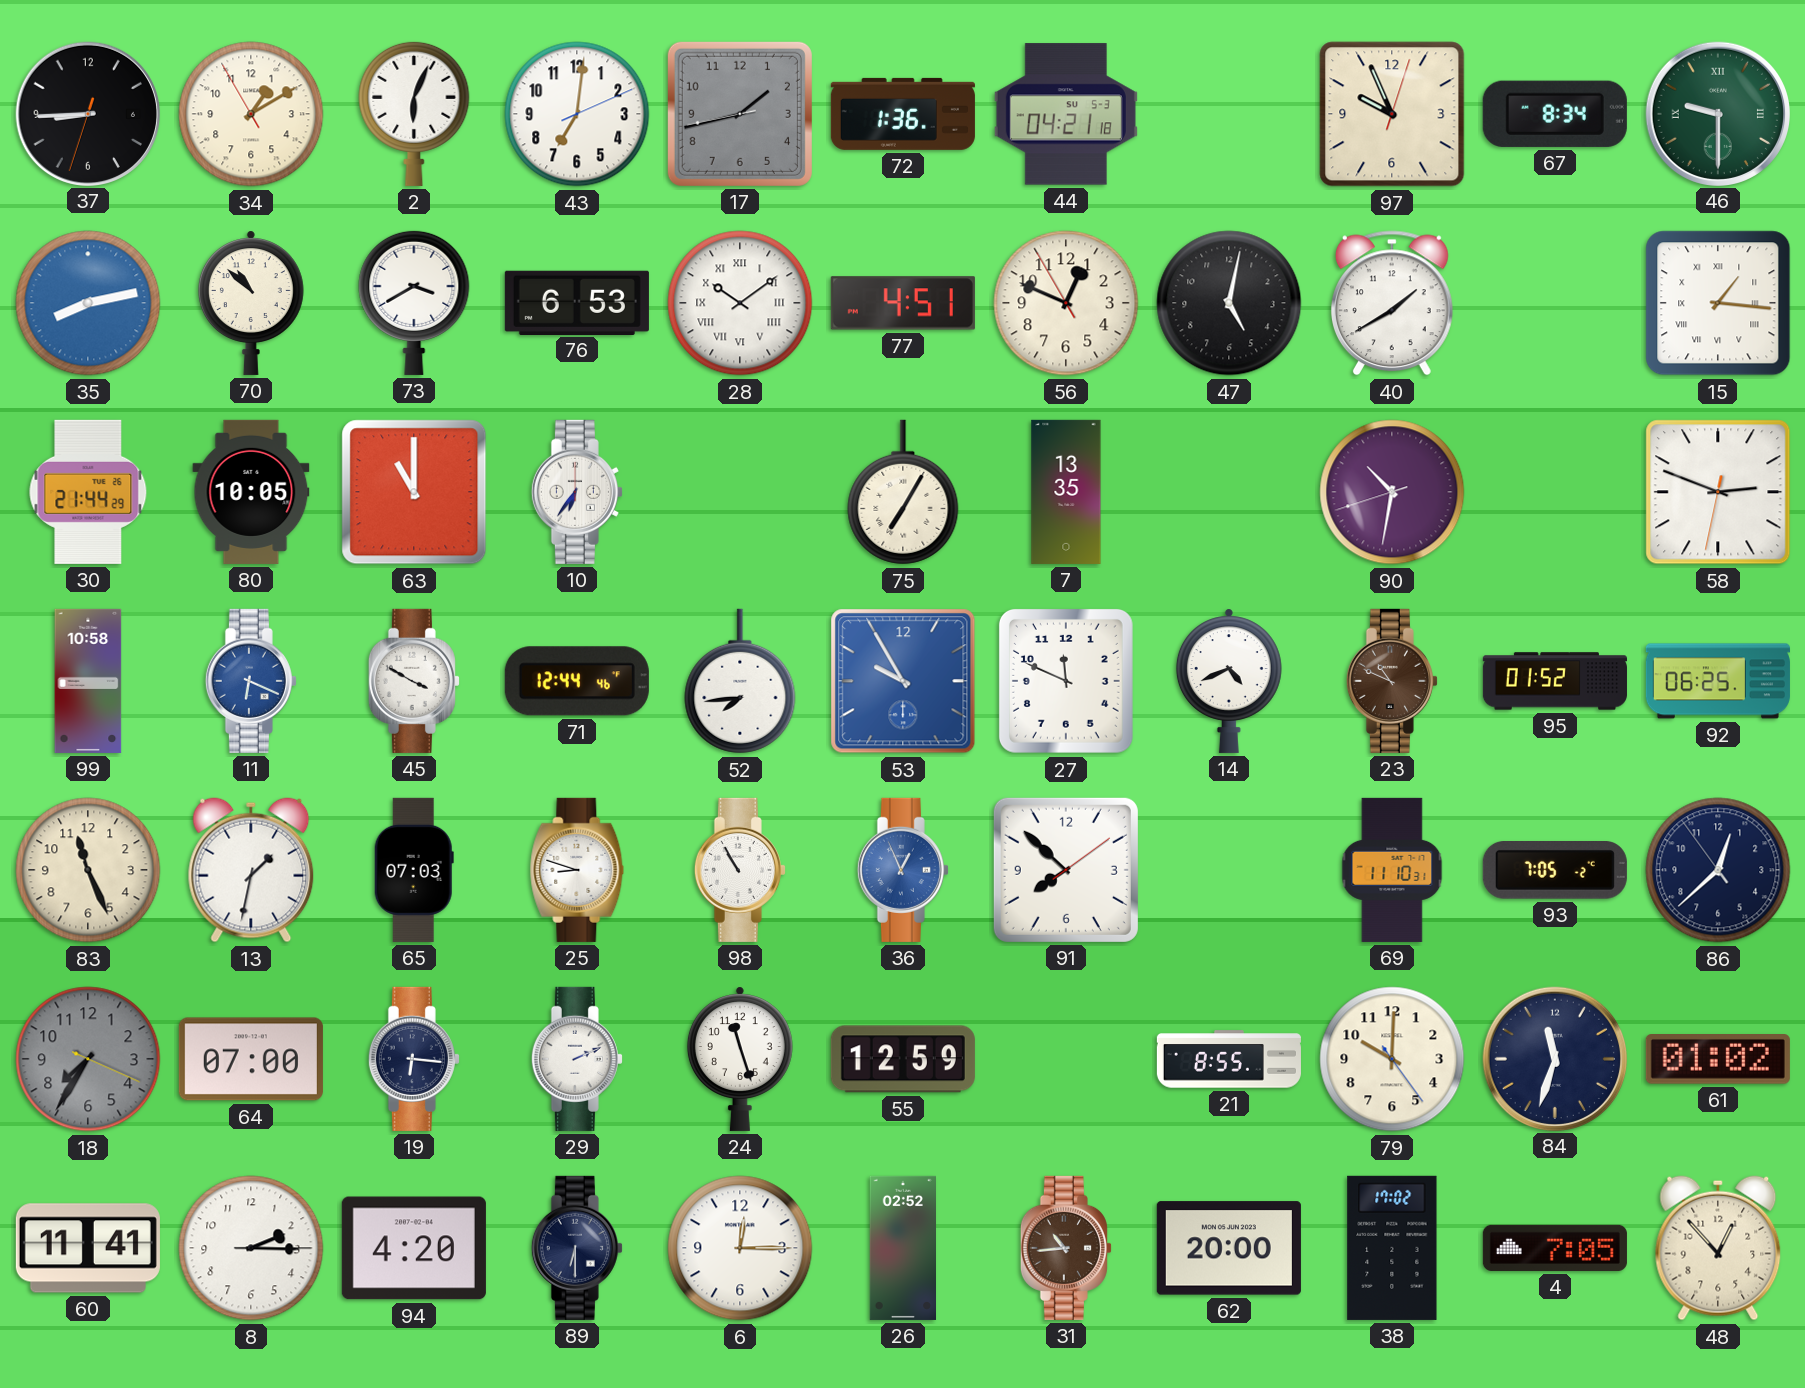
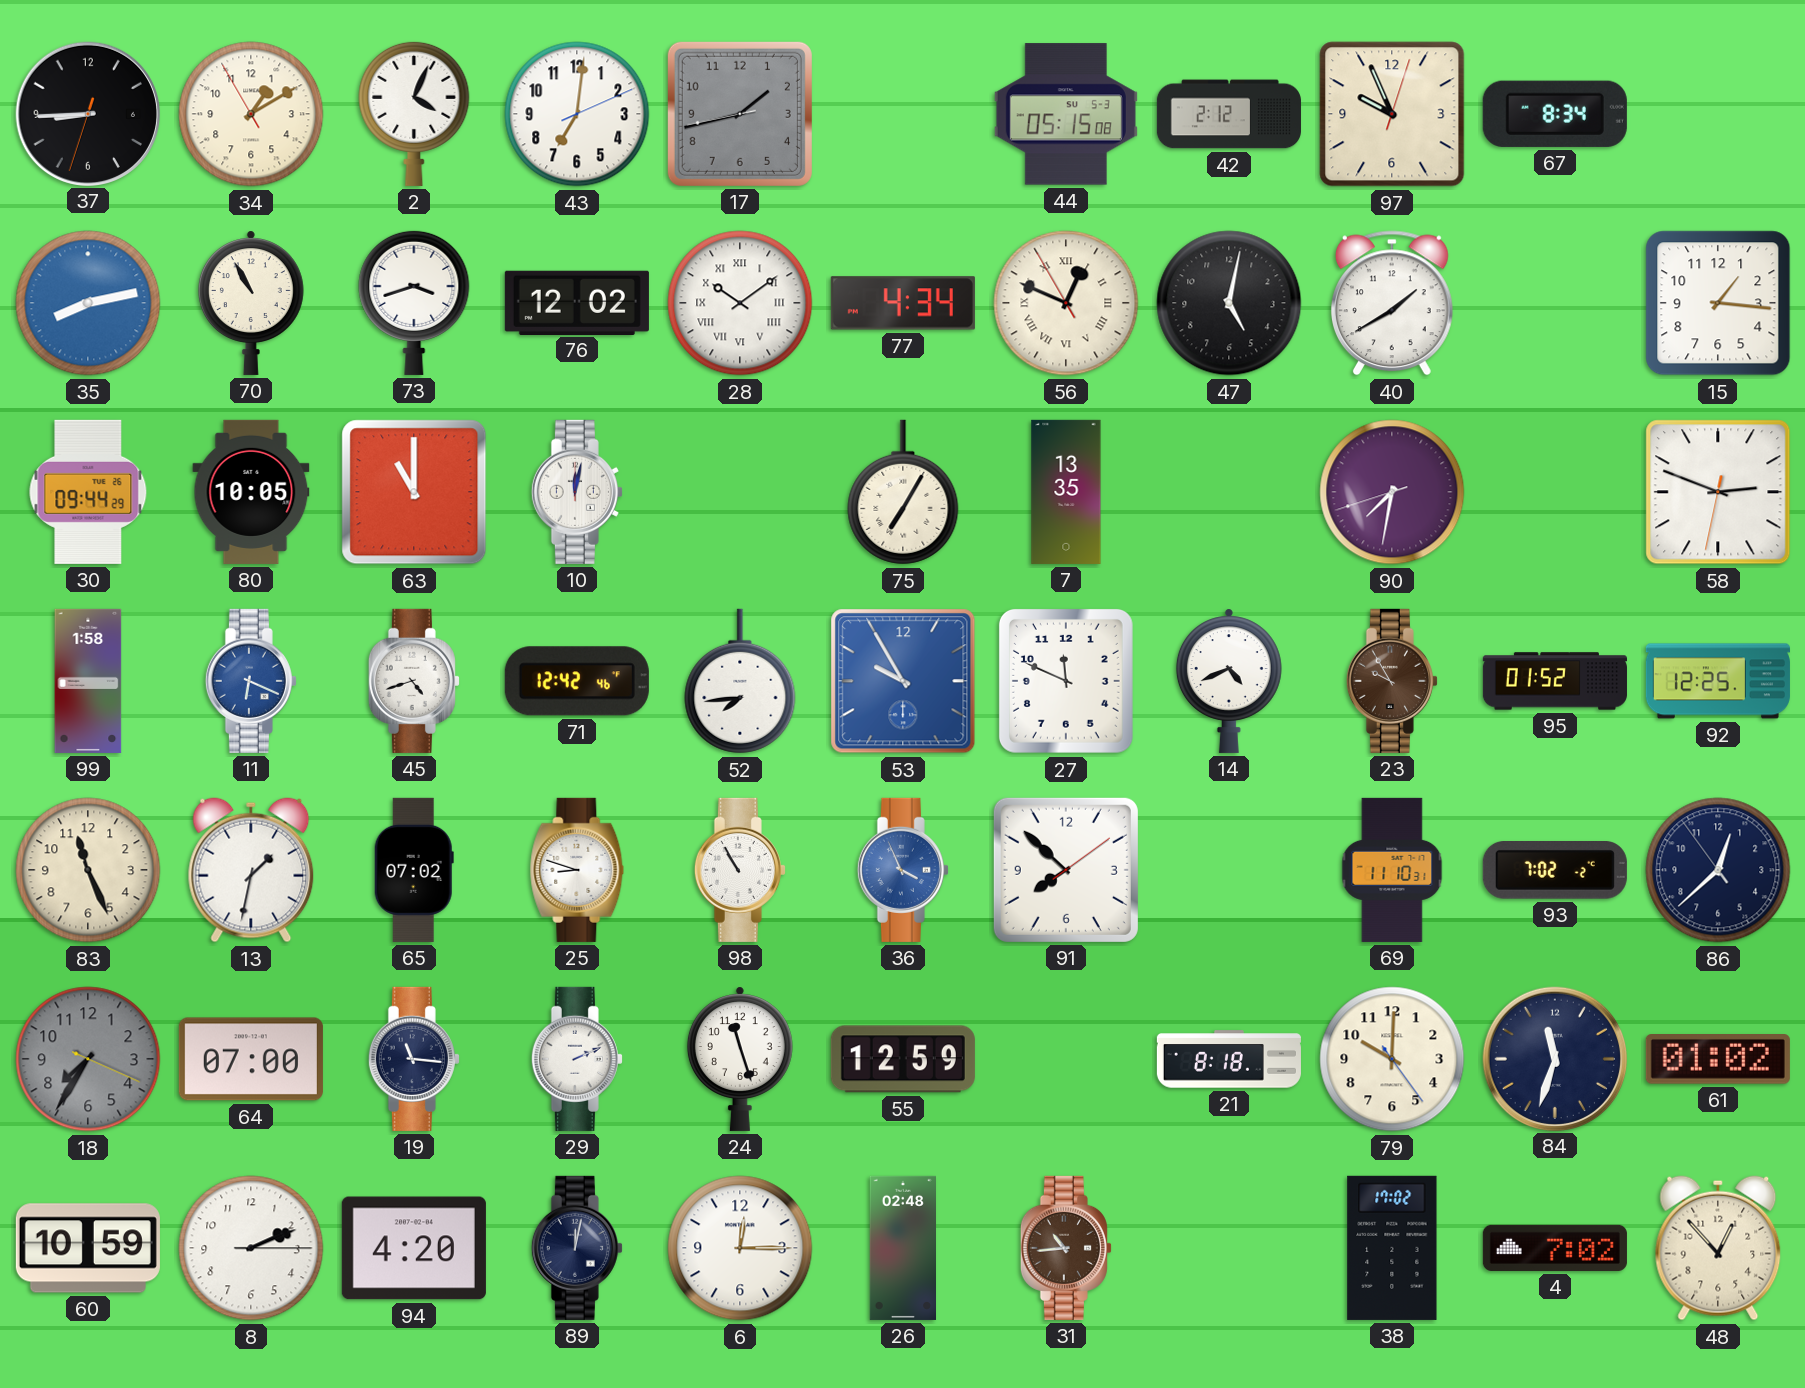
2: 6:04 -> 4:04 (414, 113)
72: 1:36 -> none (903, 114)
44: 04:21 -> 05:15 (1066, 114)
42: none -> 2:12 (1229, 114)
46: 9:30 -> none (1717, 113)
70: 10:52 -> 10:55 (251, 303)
73: 3:40 -> 3:42 (414, 302)
76: 6:53 -> 12:02 (577, 302)
77: 4:51 -> 4:34 (903, 303)
56 numerals: Arabic -> Roman (1066, 303)
15 numerals: Roman -> Arabic (1718, 303)
30: 21:44 -> 09:44 (88, 492)
10: 6:36 -> 12:02 (577, 492)
90: 10:31 -> 7:31 (1392, 492)
99: 10:58 -> 1:58 (88, 681)
45: 3:50 -> 4:42 (414, 681)
71: 12:44 -> 12:42 (577, 681)
23: 10:49 -> 9:55 (1392, 681)
92: 06:25 -> 12:25 (1718, 681)
65: 07:03 -> 07:02 (414, 870)
36: 12:56 -> 3:56 (903, 870)
93: 7:05 -> 7:02 (1555, 871)
19: 6:16 -> 11:16 (414, 1059)
21: 8:55 -> 8:18 (1229, 1059)
60: 11:41 -> 10:59 (88, 1248)
8: 2:15 -> 2:11 (251, 1248)
89: 6:30 -> 12:02 (577, 1248)
26: 02:52 -> 02:48 (902, 1248)
62: 20:00 -> none (1229, 1248)
4: 7:05 -> 7:02 (1555, 1248)
